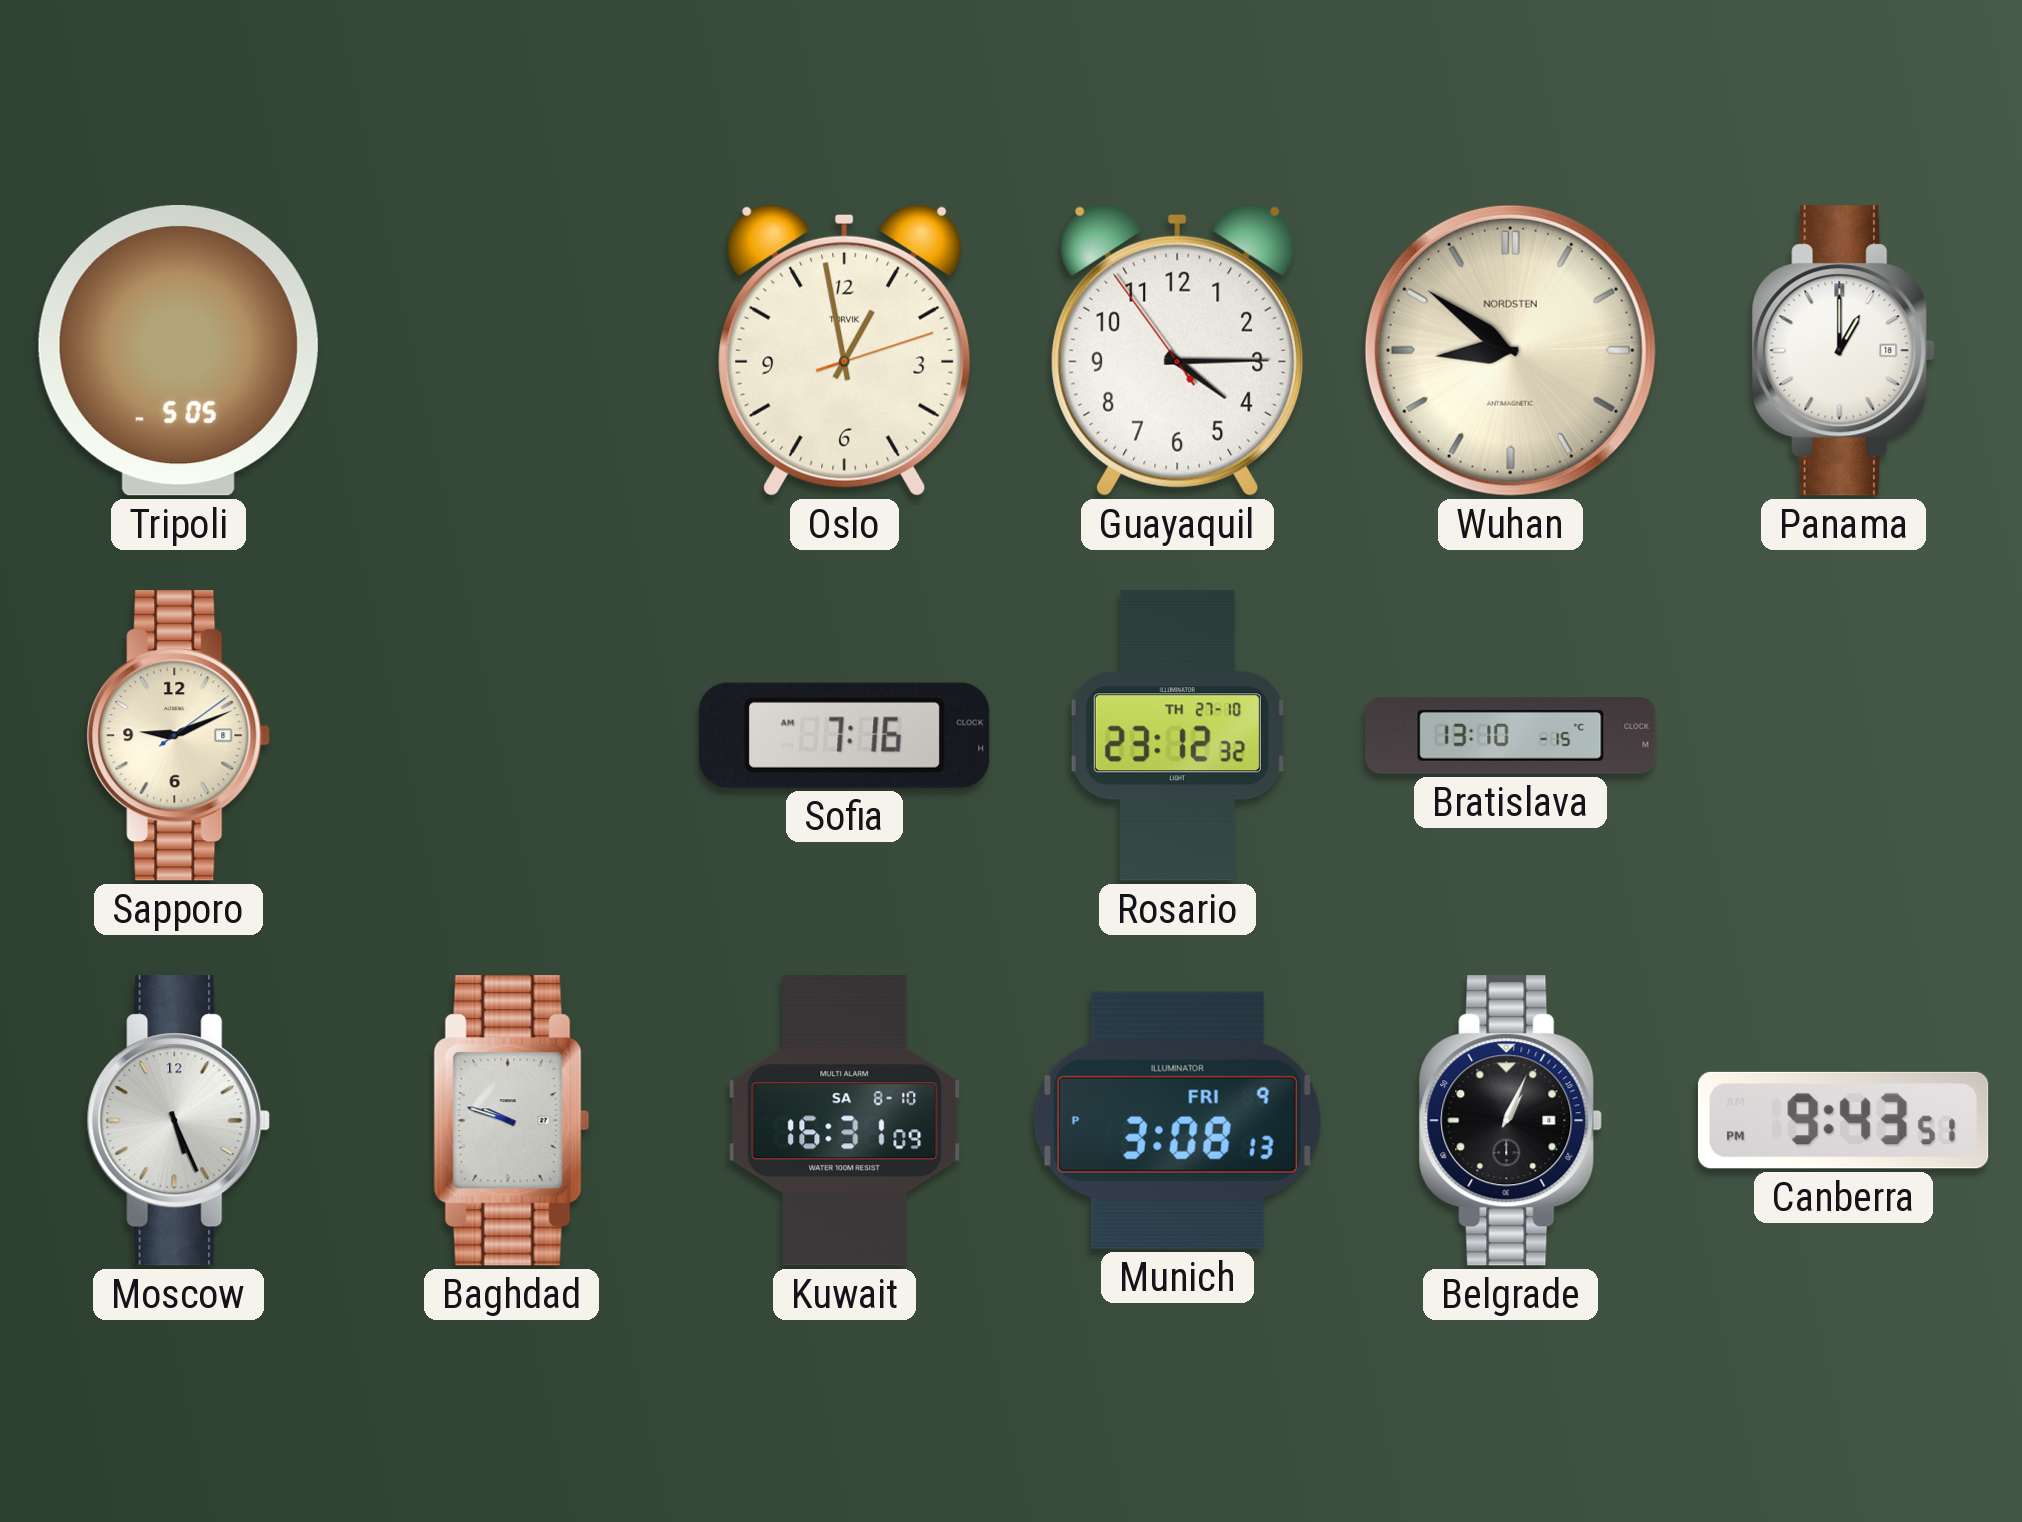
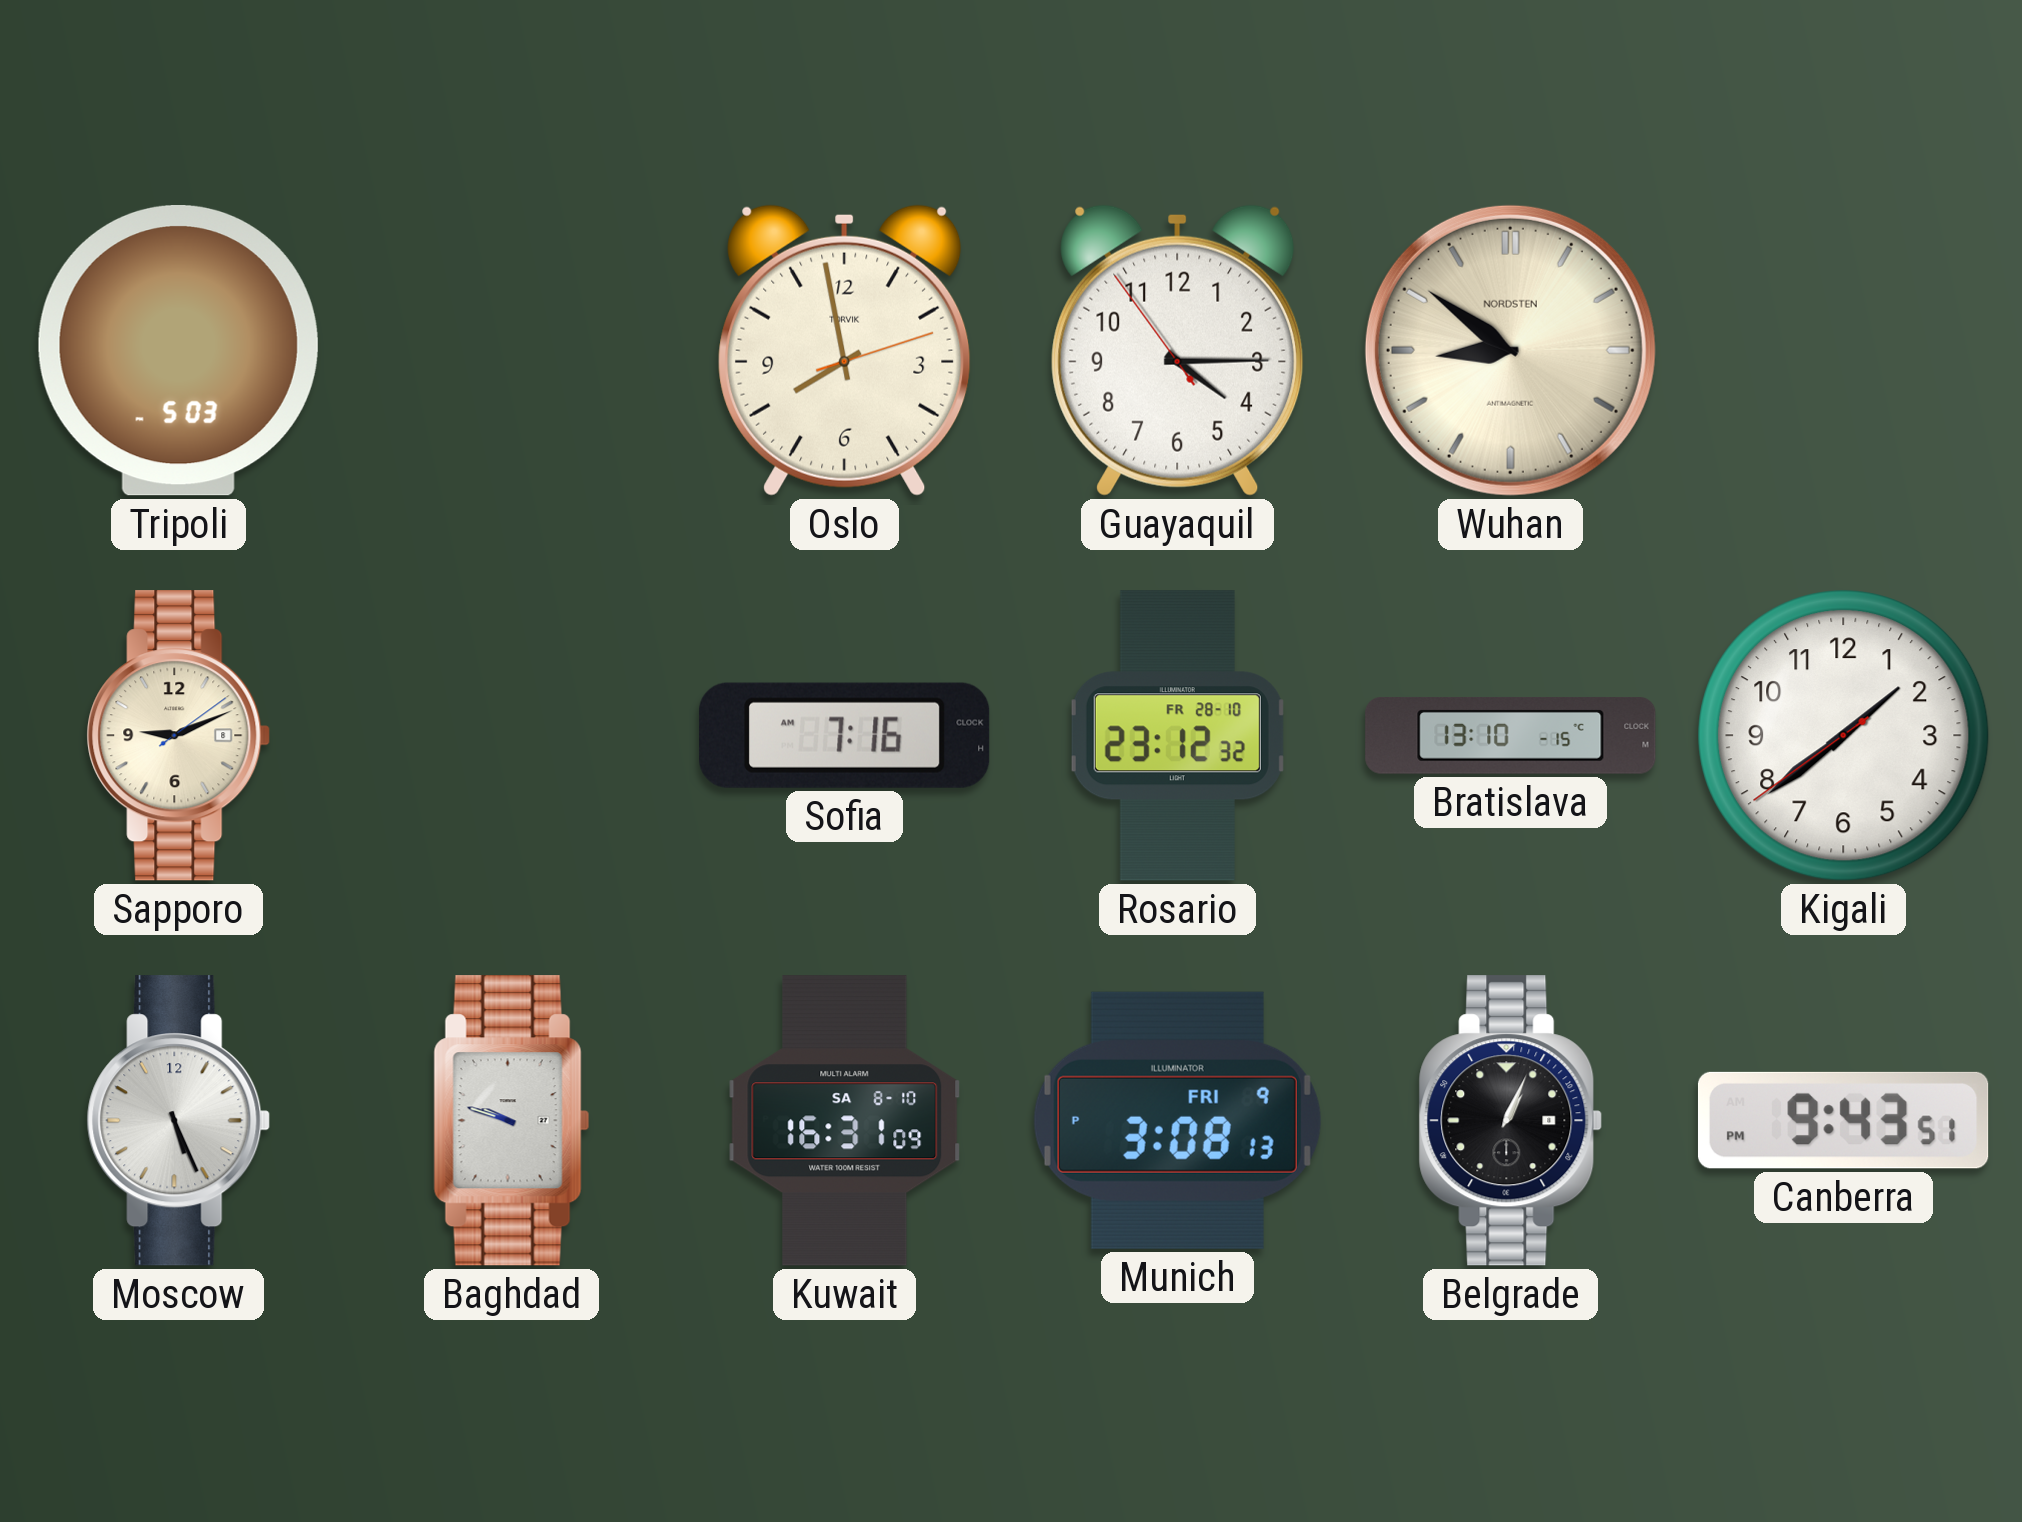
Tripoli: 5:05 -> 5:03 (178, 351)
Oslo: 12:58 -> 7:58 (845, 350)
Panama: 1:00 -> none (1844, 351)
Rosario date: TH 27-10 -> FR 28-10 (1177, 736)
Kigali: none -> 1:38 (1844, 736)
